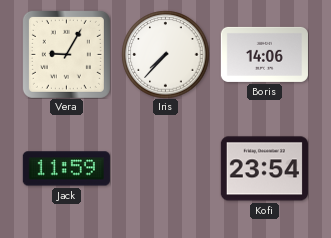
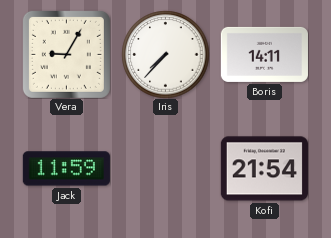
Boris: 14:06 -> 14:11 (264, 54)
Kofi: 23:54 -> 21:54 (264, 169)
